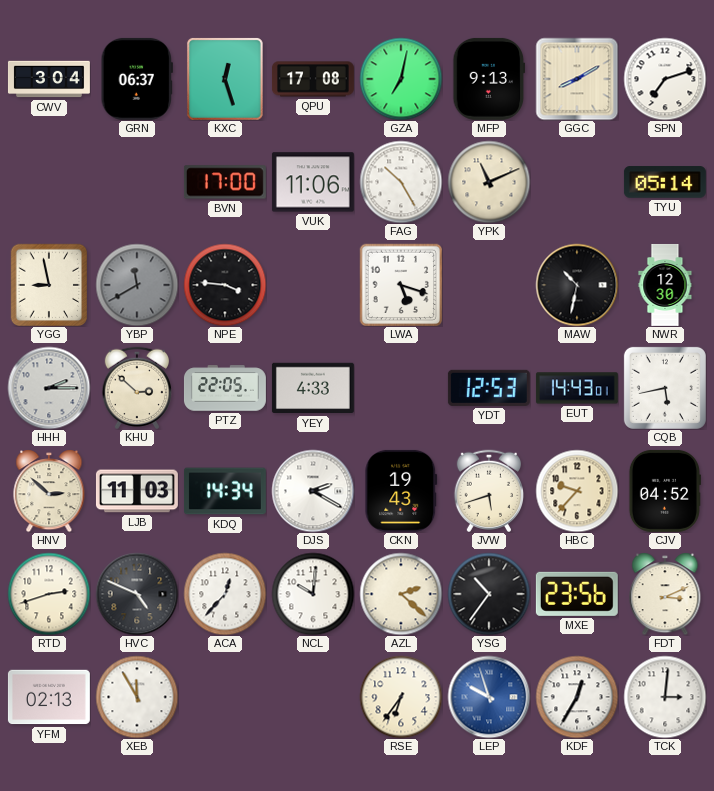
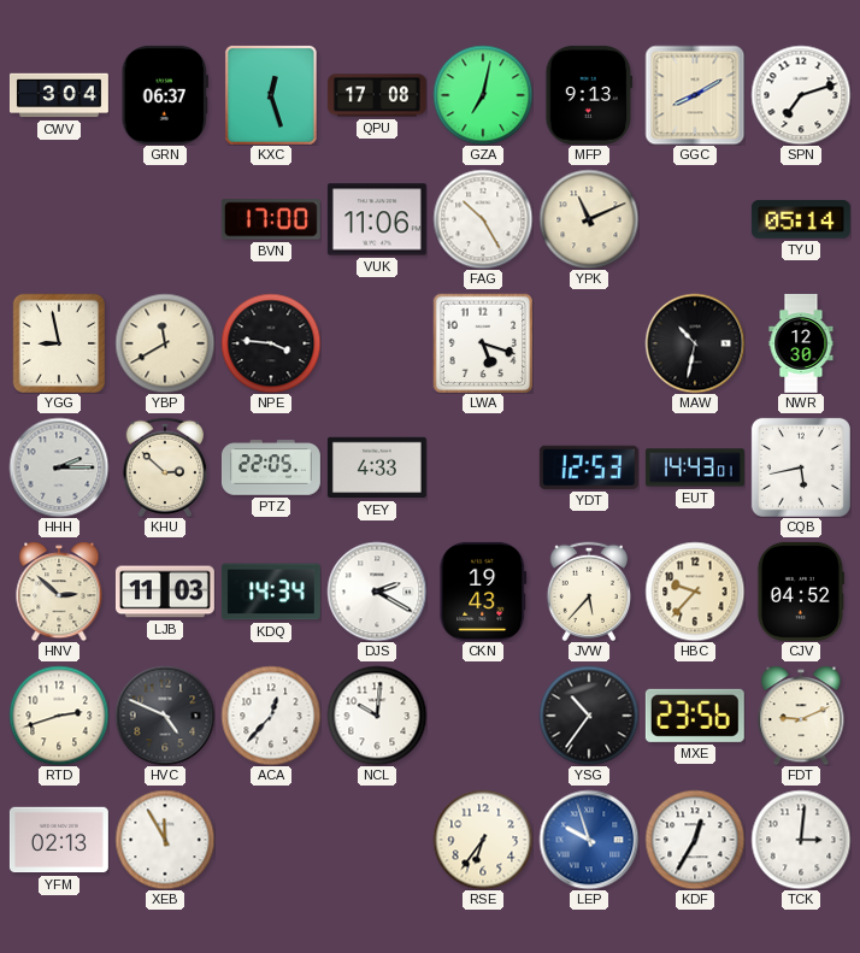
YBP dial: grey -> cream (165, 343)
JVW: 5:42 -> 5:37 (588, 590)
AZL: 2:22 -> none (401, 594)
FDT: 3:11 -> 9:11 (801, 716)
